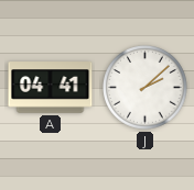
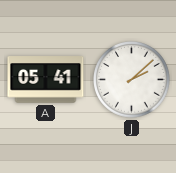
A: 04:41 -> 05:41 (46, 80)
